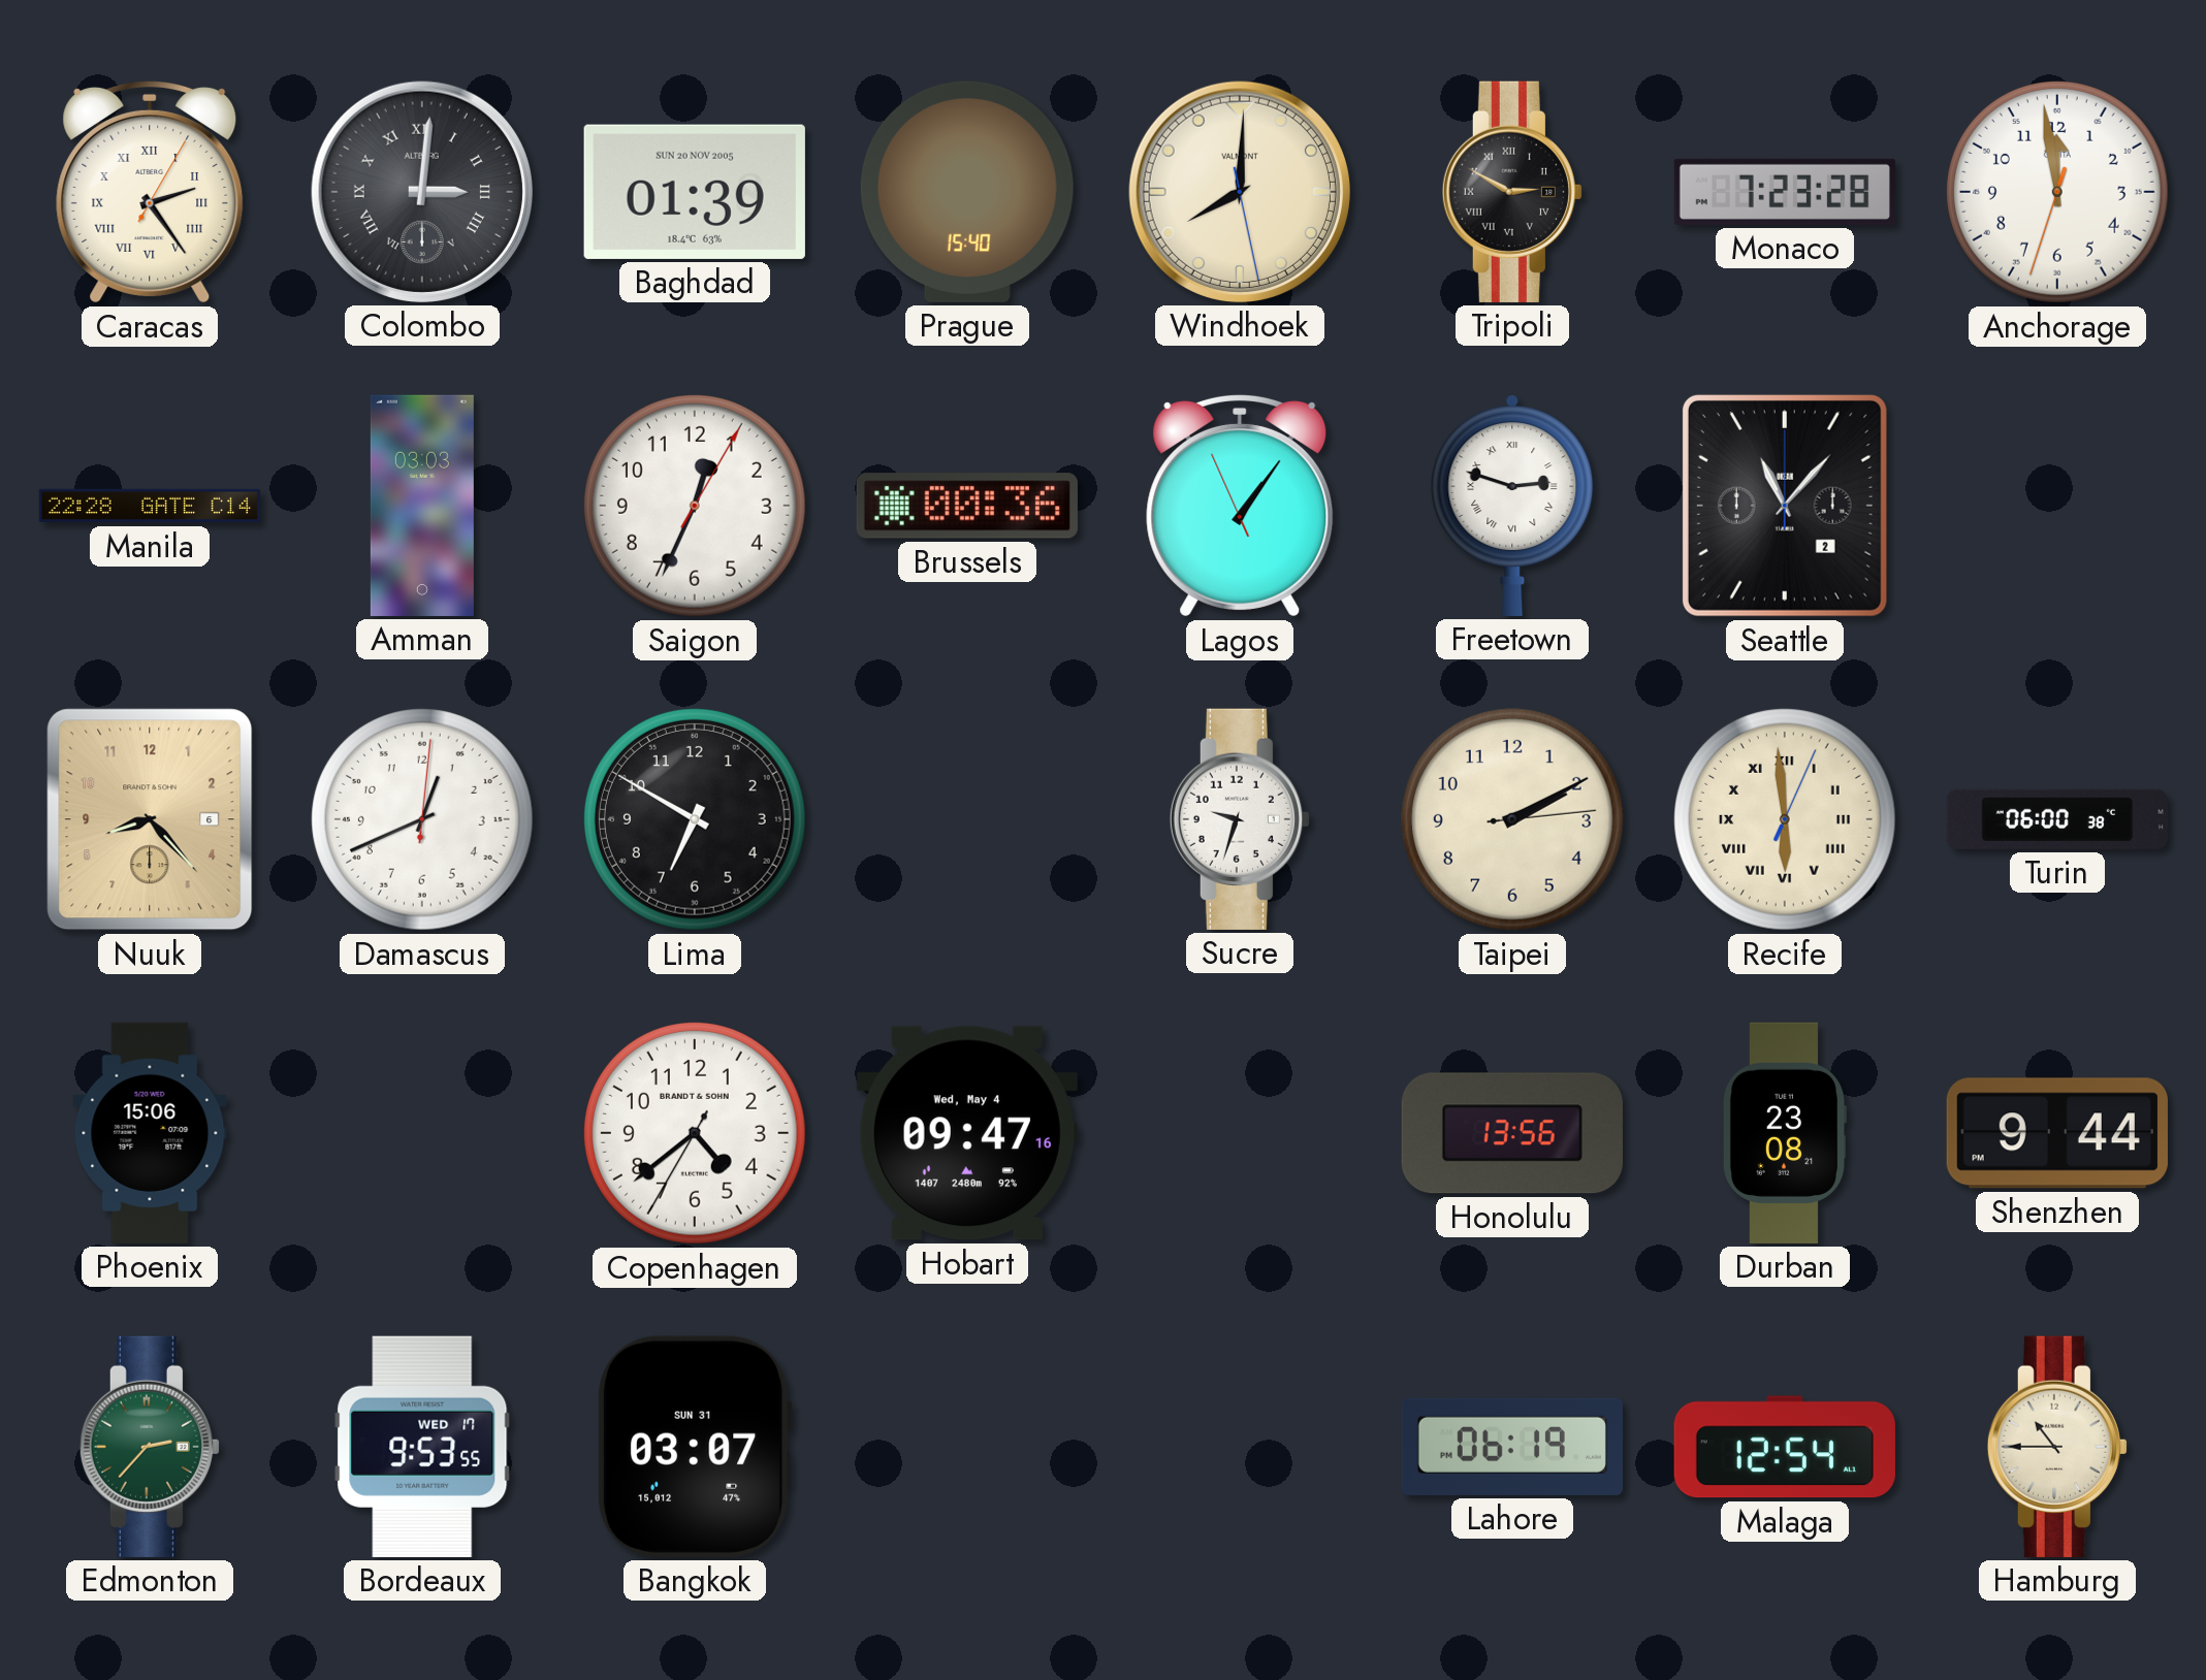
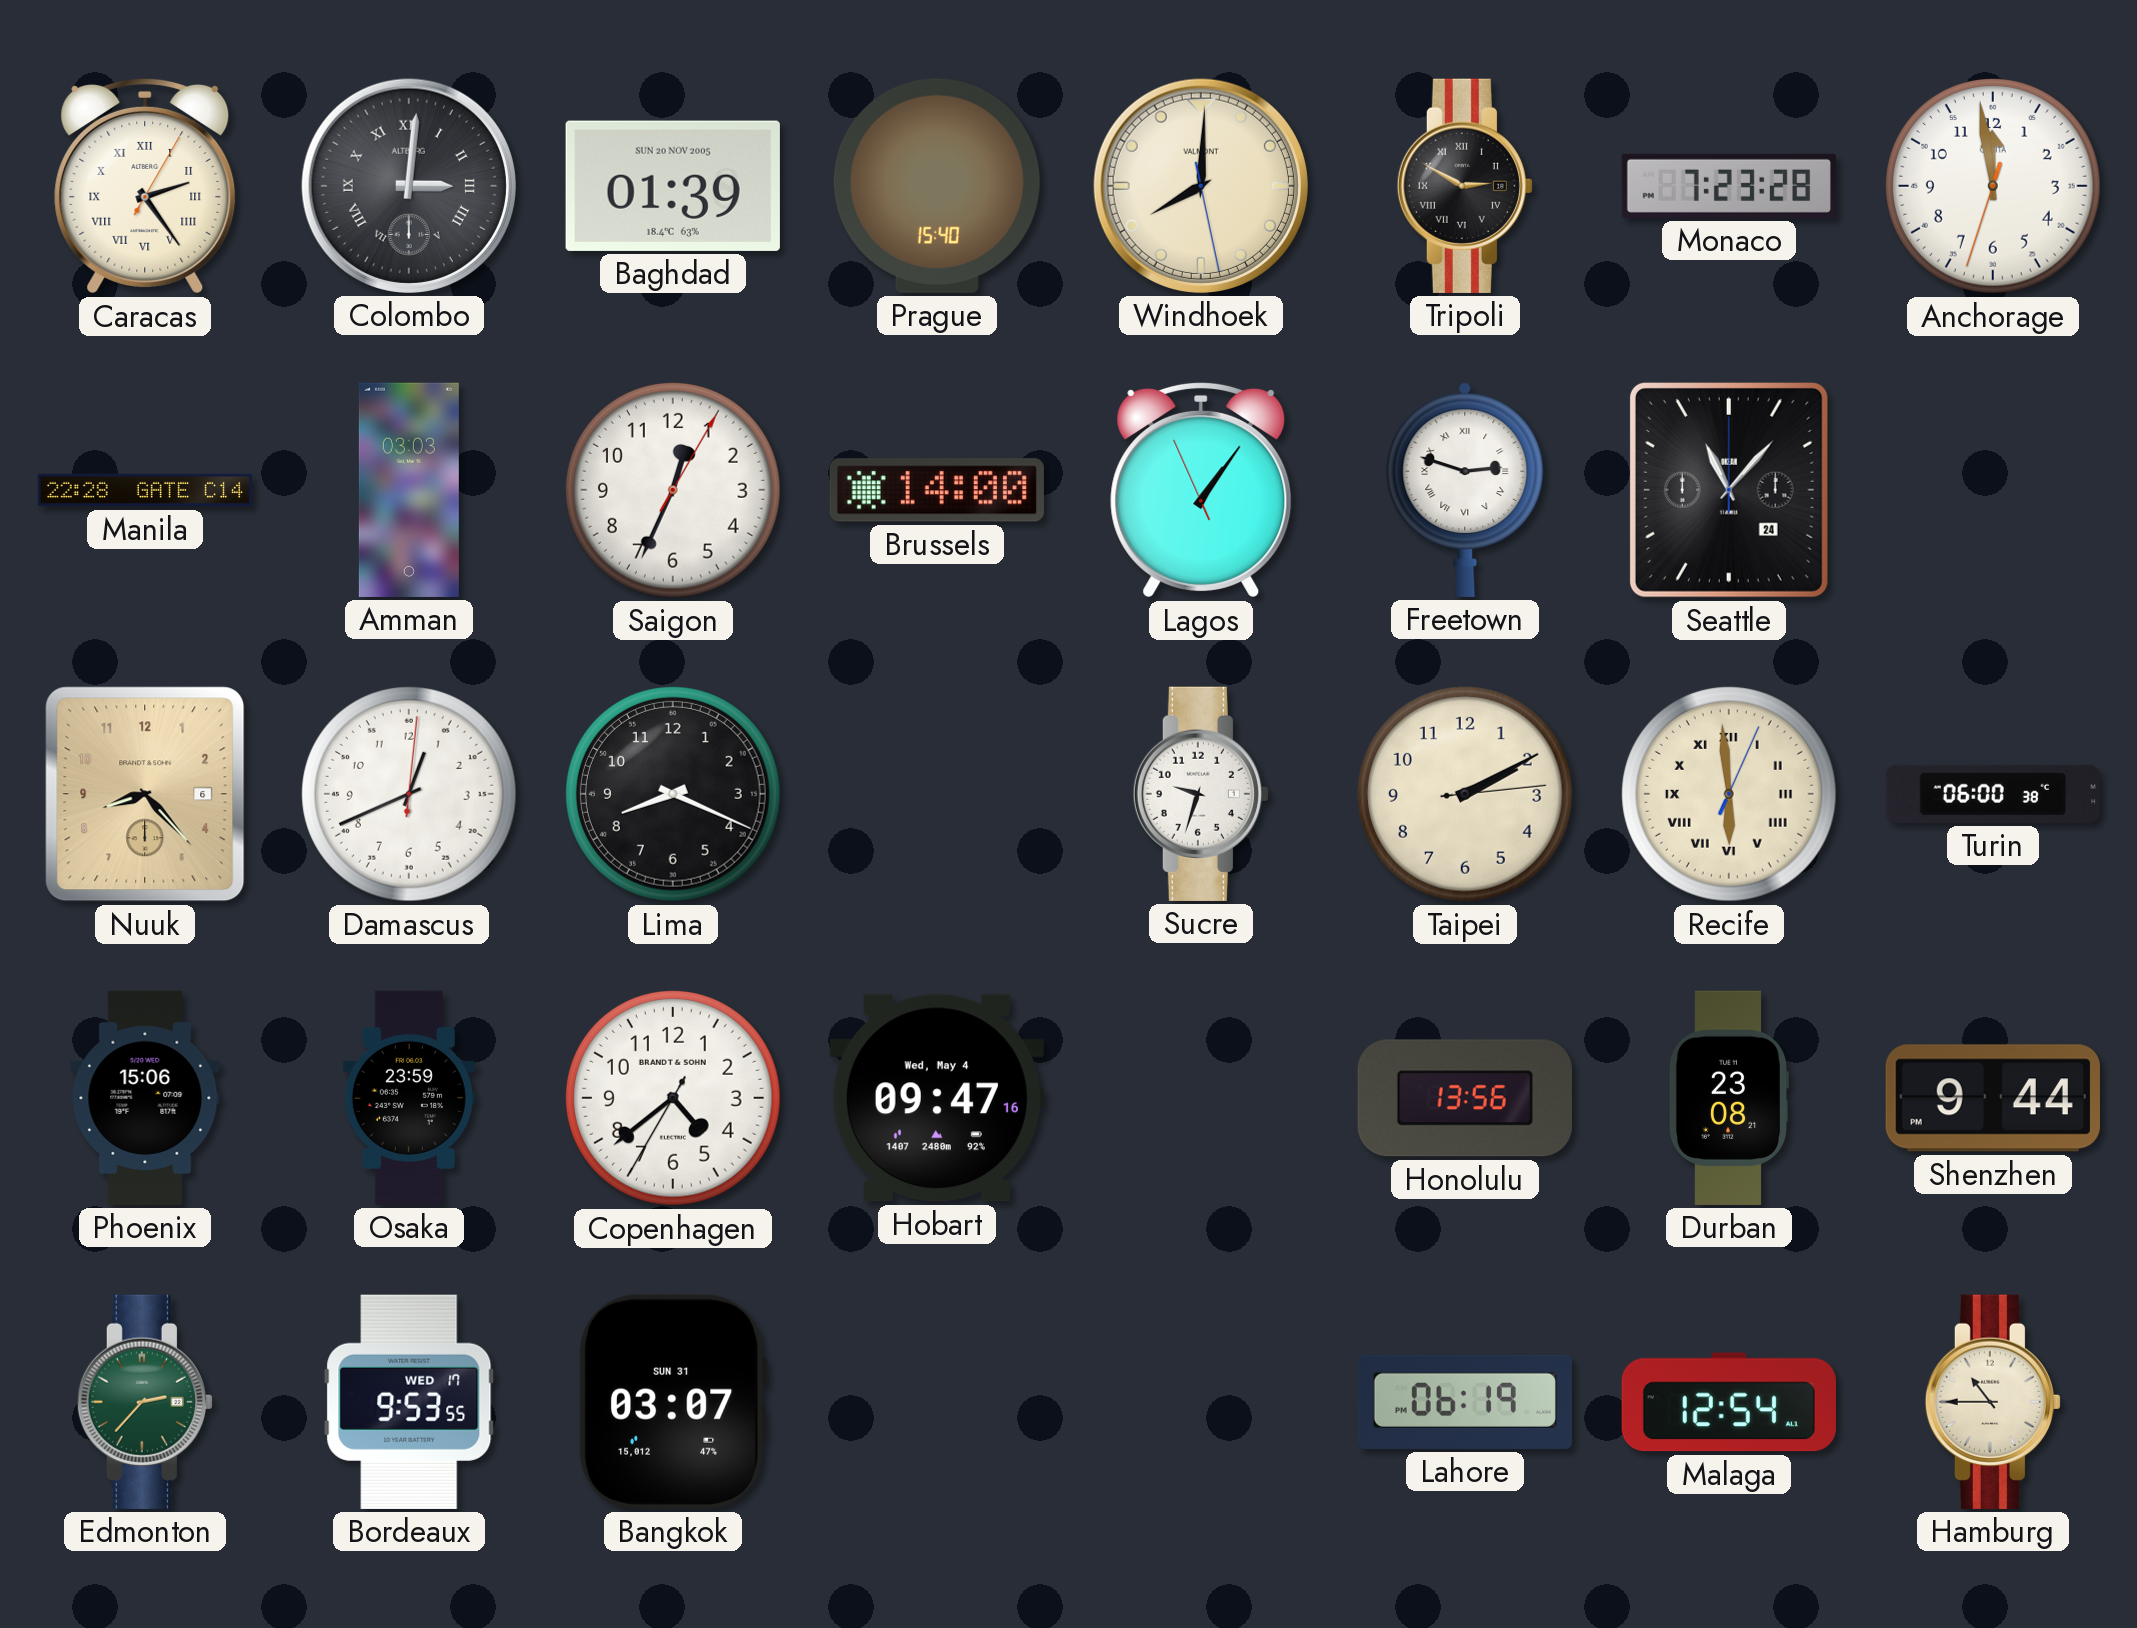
Brussels: 00:36 -> 14:00 (937, 490)
Seattle date: 2 -> 24 (1729, 490)
Lima: 6:50 -> 8:19 (673, 794)
Osaka: none -> 23:59 (409, 1098)
